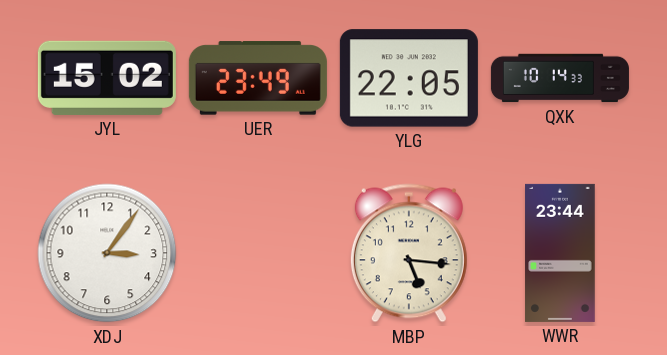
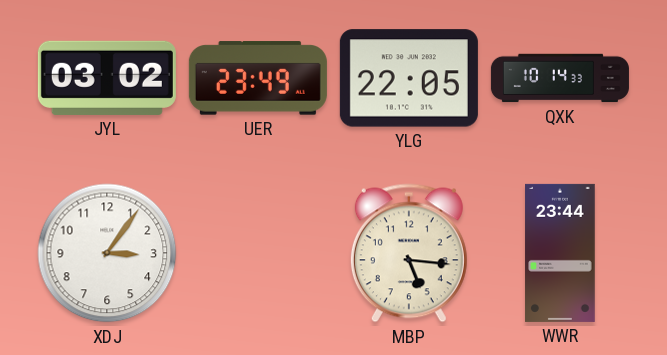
JYL: 15:02 -> 03:02 (107, 78)
